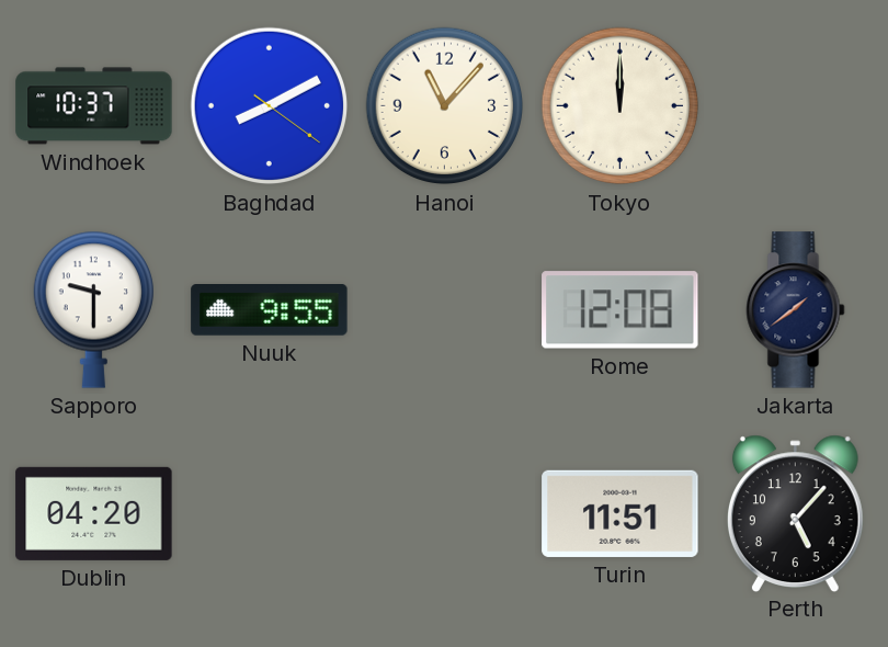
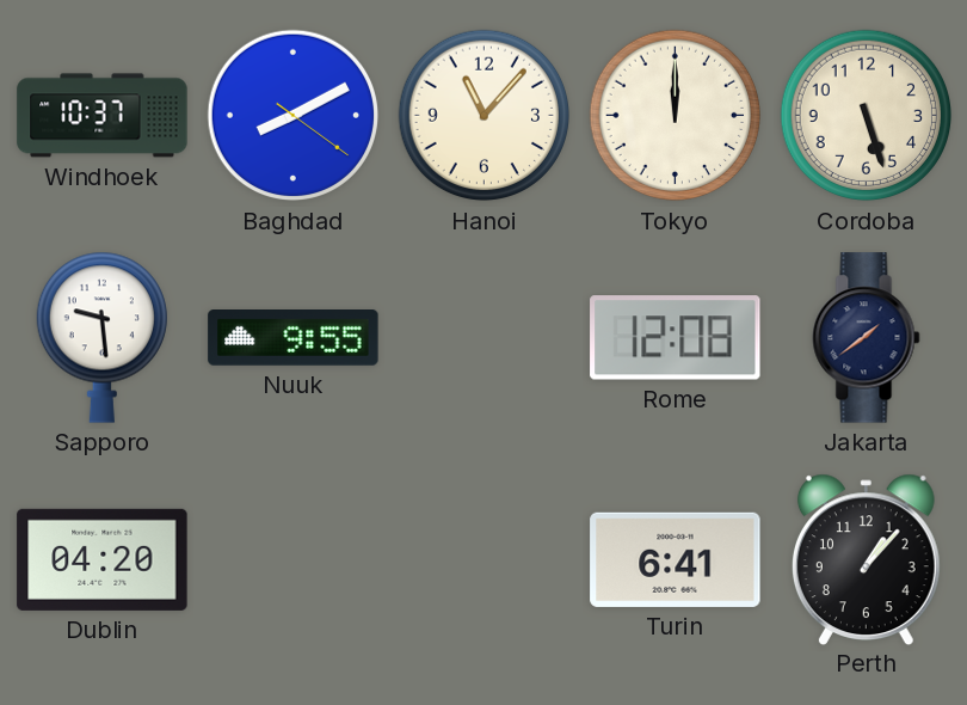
Cordoba: none -> 5:27 (867, 116)
Sapporo: 9:30 -> 9:29 (101, 337)
Turin: 11:51 -> 6:41 (676, 559)
Perth: 5:07 -> 1:07 (866, 559)
